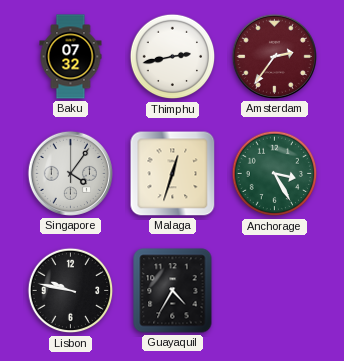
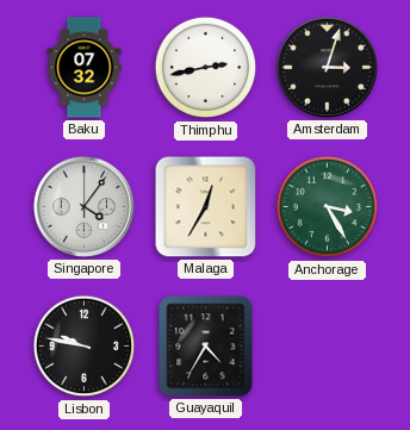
Amsterdam: 2:36 -> 3:03 (327, 67)
Amsterdam dial: burgundy -> black (327, 67)
Malaga: 12:33 -> 12:35 (206, 207)
